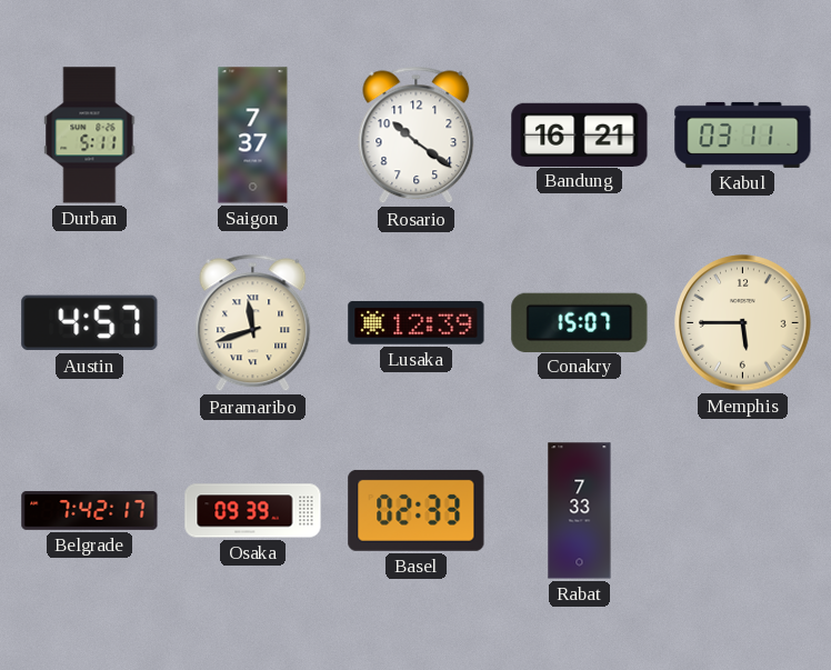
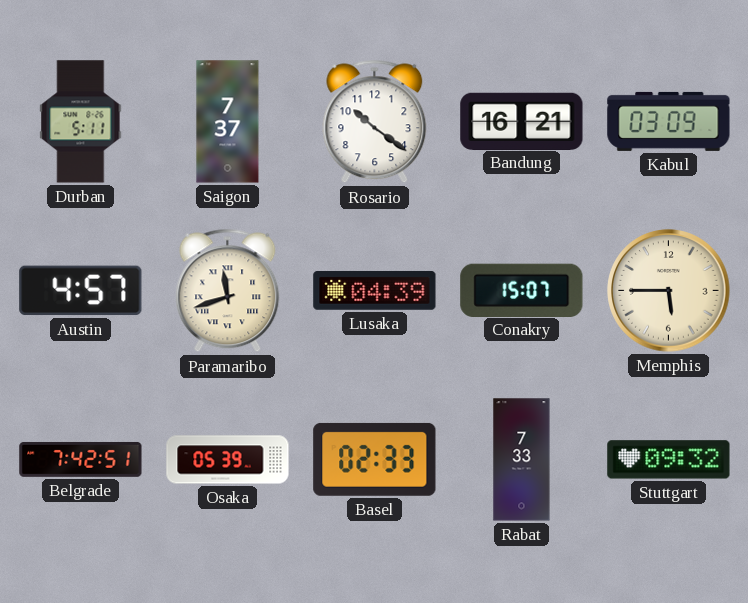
Kabul: 03:11 -> 03:09 (669, 121)
Lusaka: 12:39 -> 04:39 (375, 291)
Belgrade: 7:42:17 -> 7:42:51 (81, 459)
Osaka: 09:39 -> 05:39 (228, 460)
Stuttgart: none -> 09:32 (669, 460)
